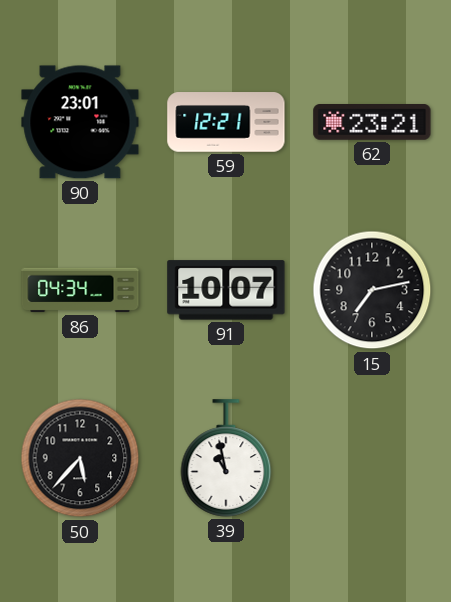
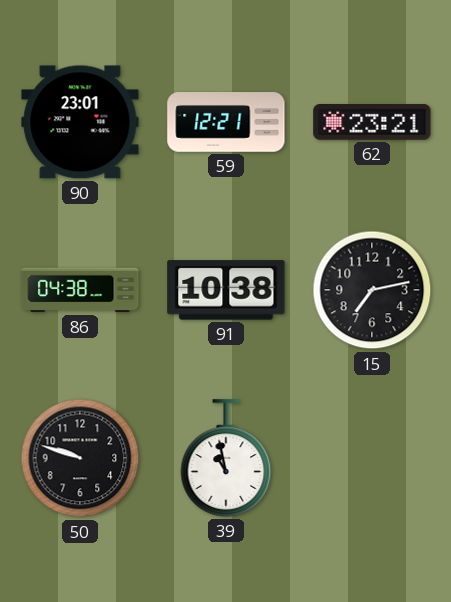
86: 04:34 -> 04:38 (80, 290)
91: 10:07 -> 10:38 (226, 290)
50: 5:37 -> 9:48 (80, 458)
